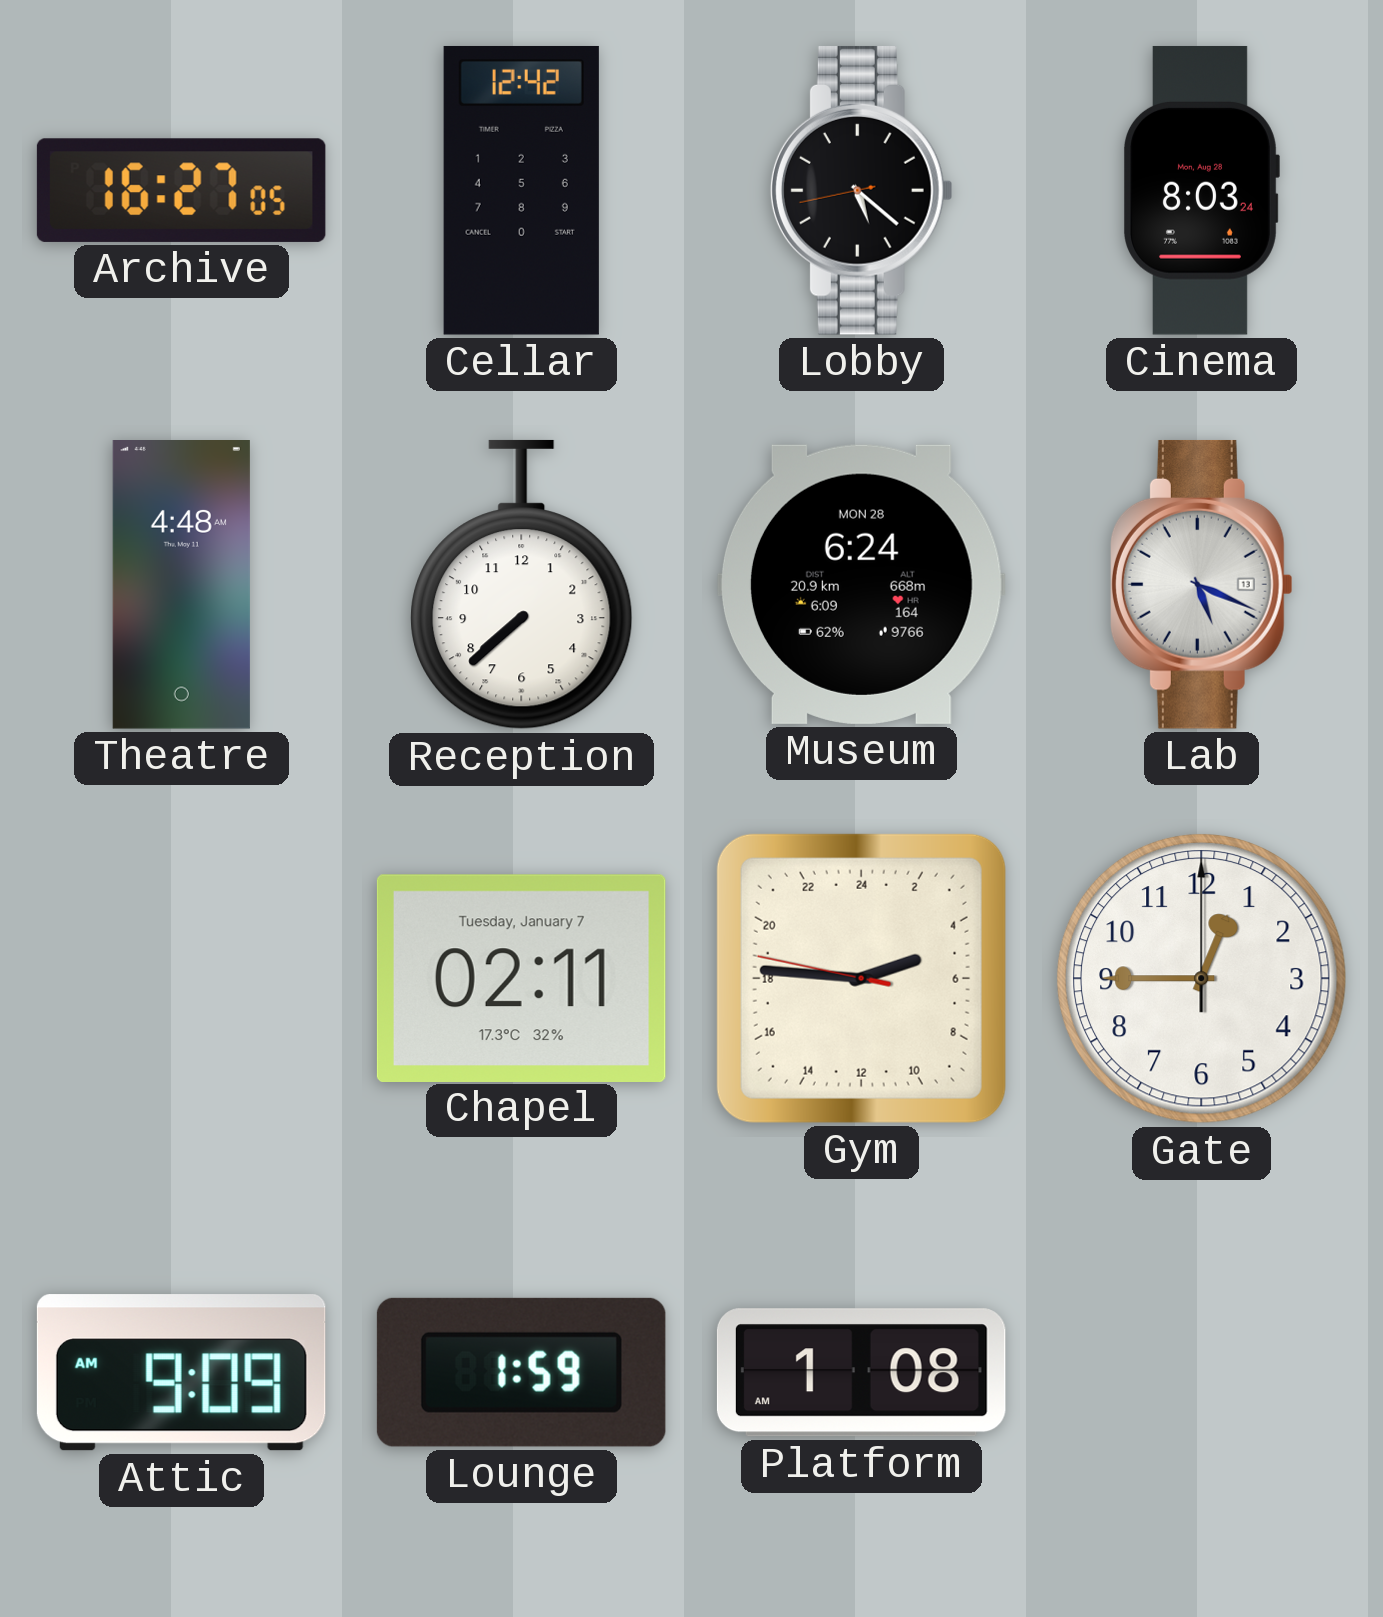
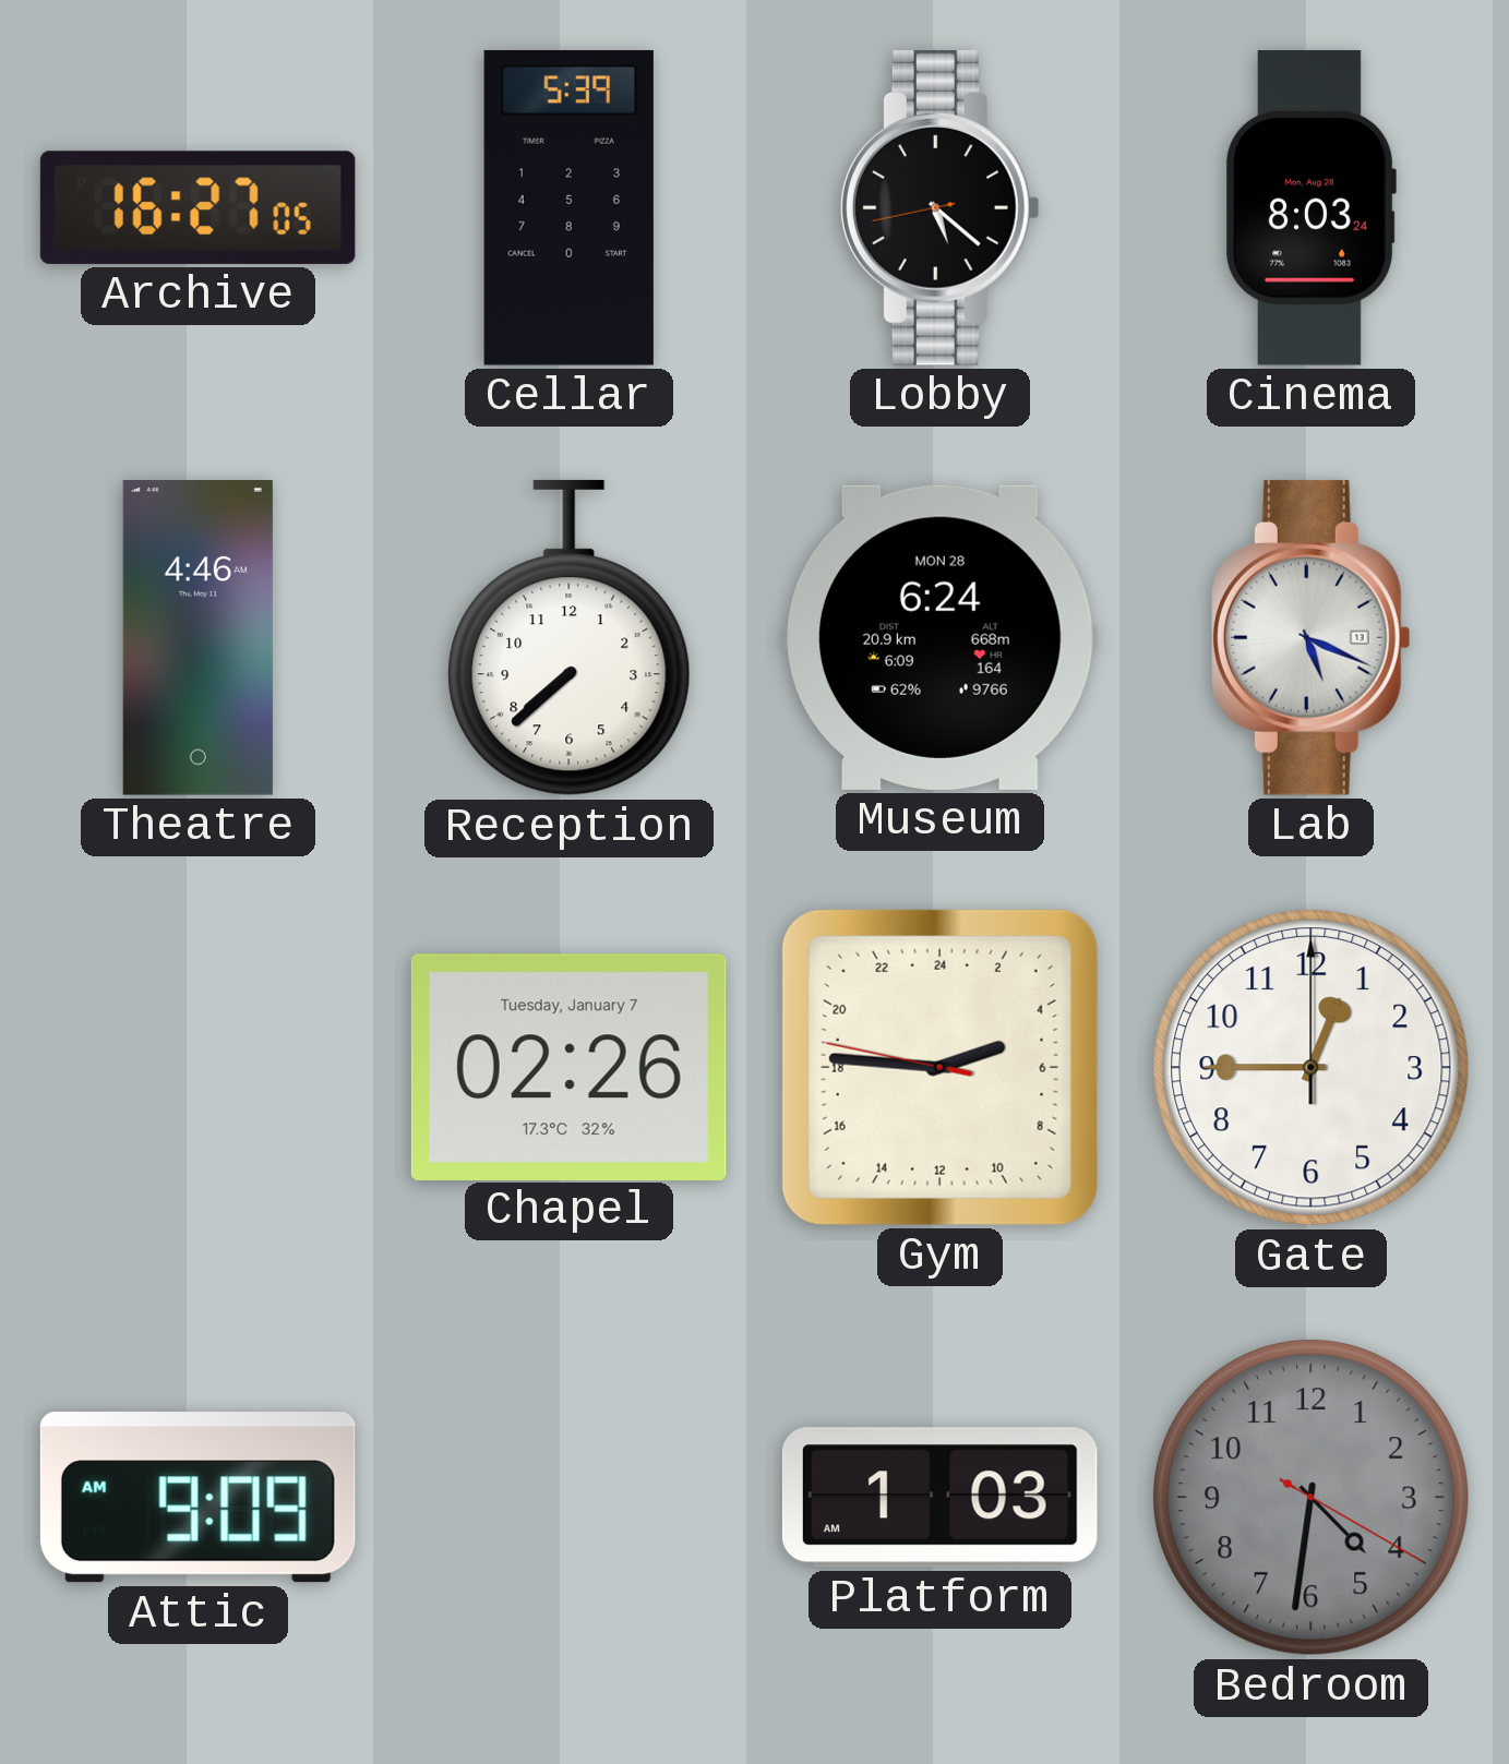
Cellar: 12:42 -> 5:39 (568, 207)
Theatre: 4:48 -> 4:46 (197, 638)
Chapel: 02:11 -> 02:26 (568, 1067)
Lounge: 1:59 -> none (521, 1372)
Platform: 1:08 -> 1:03 (939, 1498)
Bedroom: none -> 4:31 (1310, 1497)
